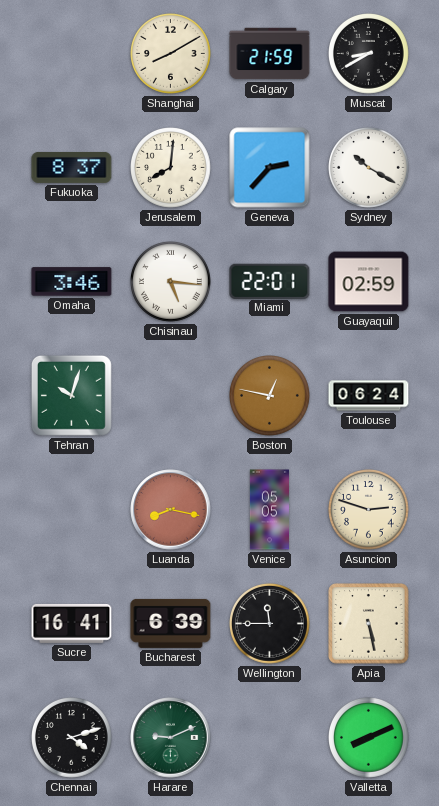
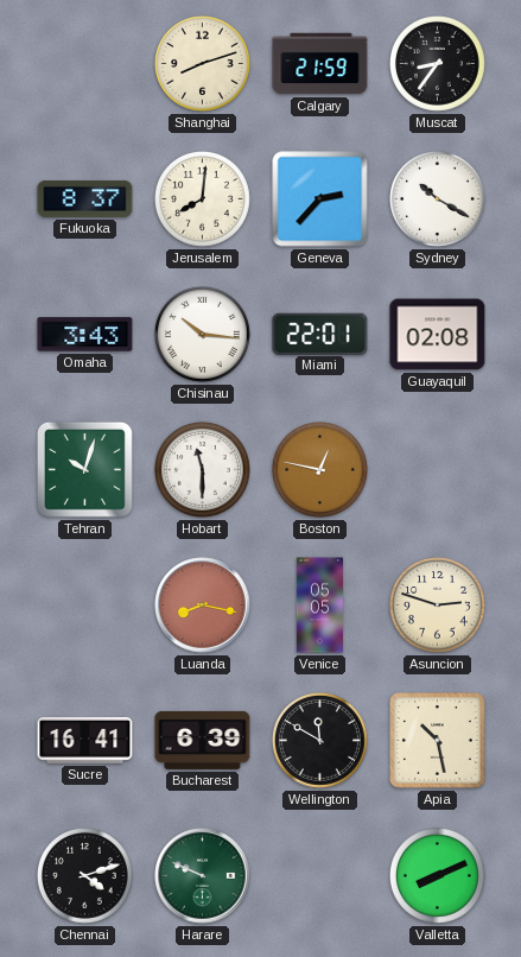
Shanghai: 8:10 -> 8:12 (203, 64)
Muscat: 8:40 -> 8:36 (438, 64)
Omaha: 3:46 -> 3:43 (85, 335)
Chisinau: 5:16 -> 10:16 (203, 335)
Guayaquil: 02:59 -> 02:08 (438, 335)
Hobart: none -> 11:30 (203, 470)
Toulouse: 06:24 -> none (369, 396)
Wellington: 11:45 -> 11:50 (320, 741)
Apia: 5:28 -> 10:28 (438, 741)
Harare: 9:11 -> 9:49 (203, 876)
